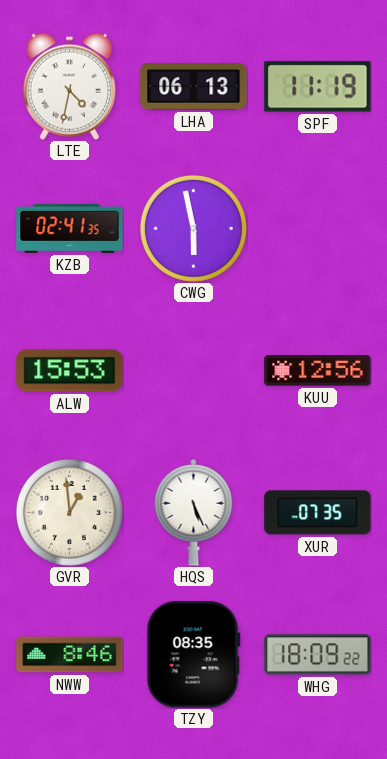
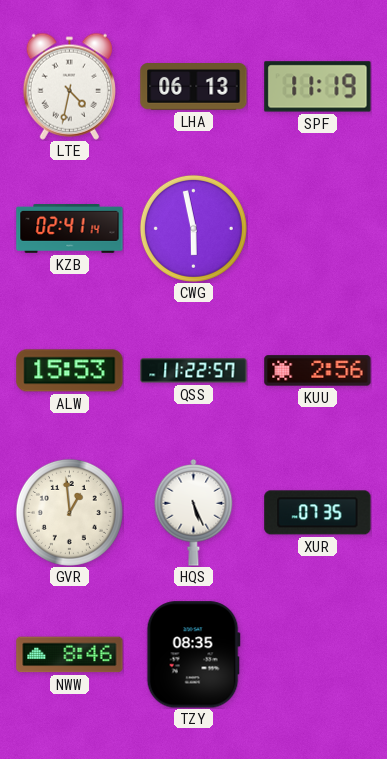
KZB: 02:41:35 -> 02:41:14 (70, 229)
QSS: none -> 11:22 (194, 371)
KUU: 12:56 -> 2:56 (318, 371)
WHG: 18:09 -> none (318, 655)
